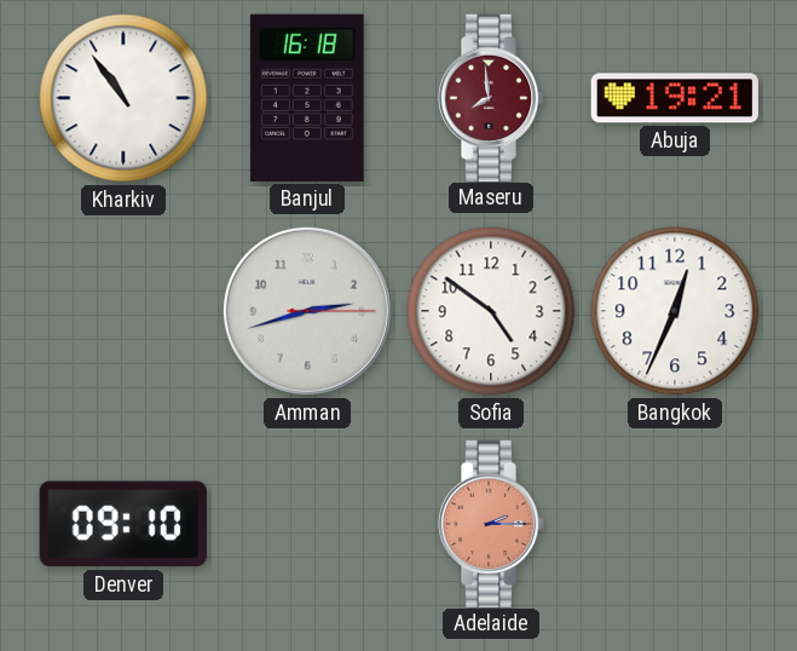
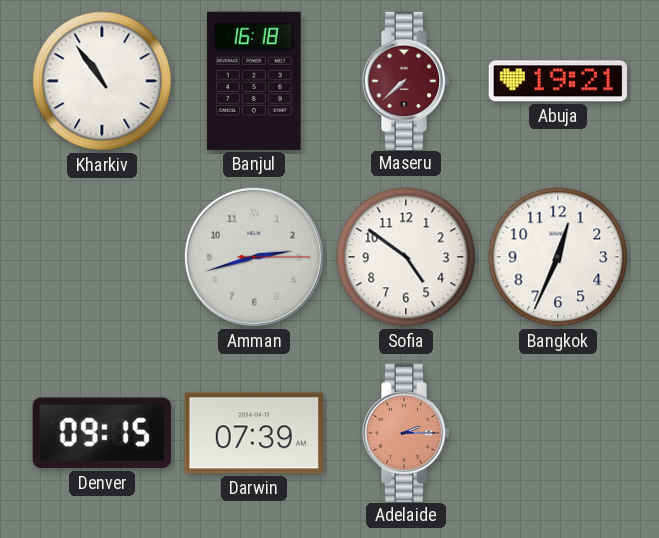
Maseru: 7:59 -> 7:38 (406, 80)
Denver: 09:10 -> 09:15 (102, 433)
Darwin: none -> 07:39 (254, 433)
